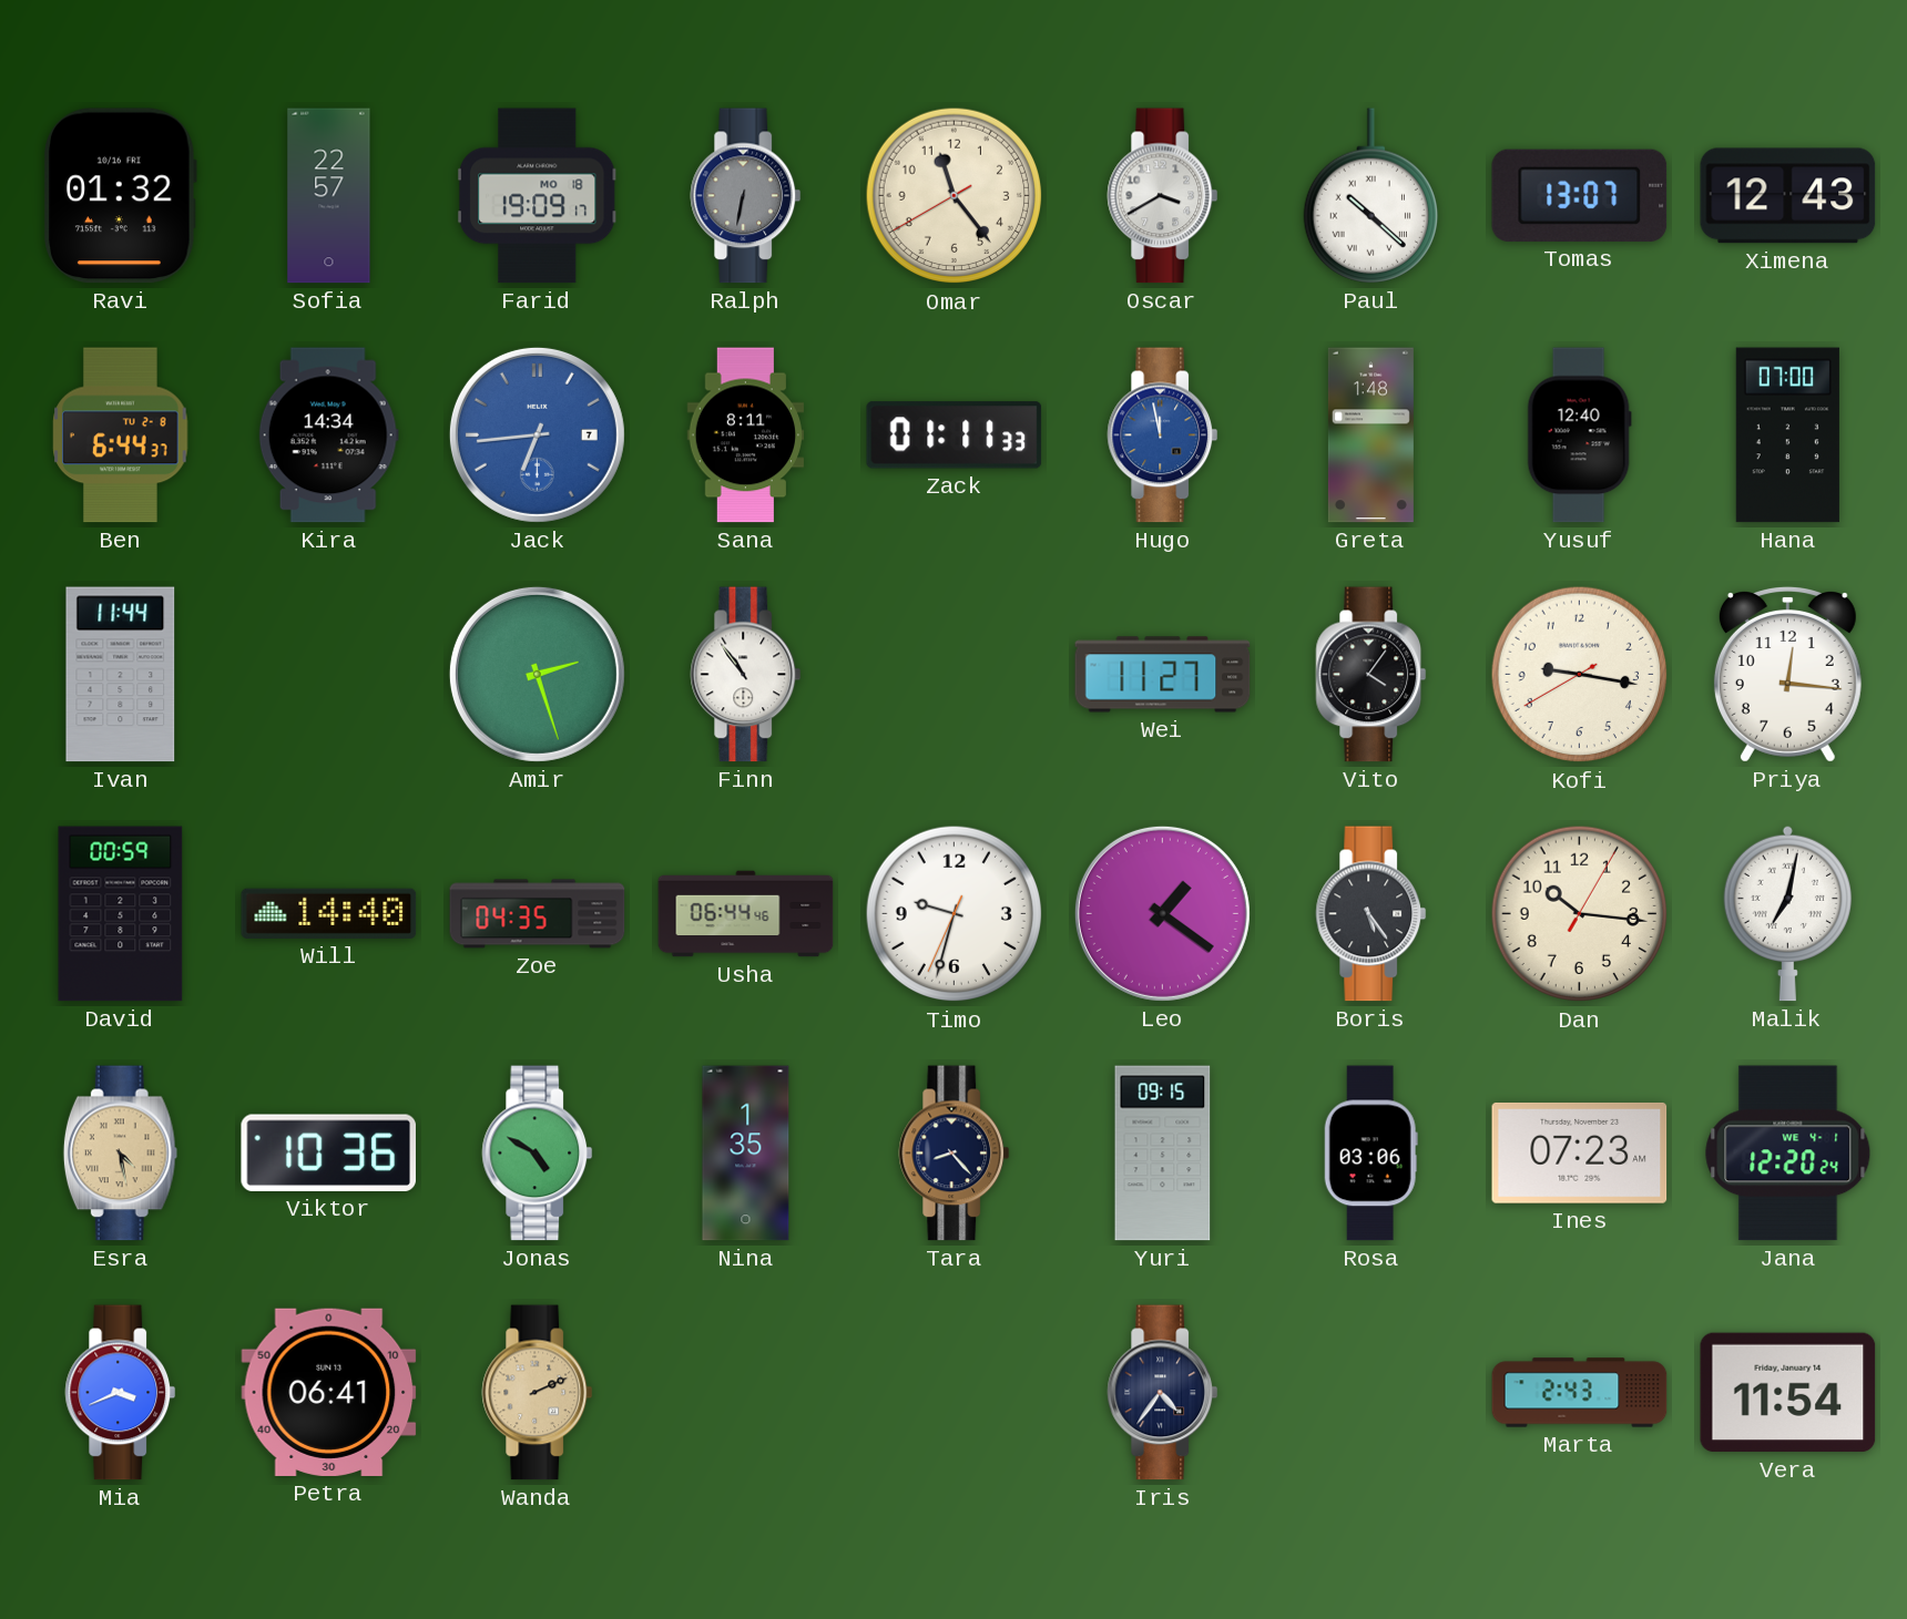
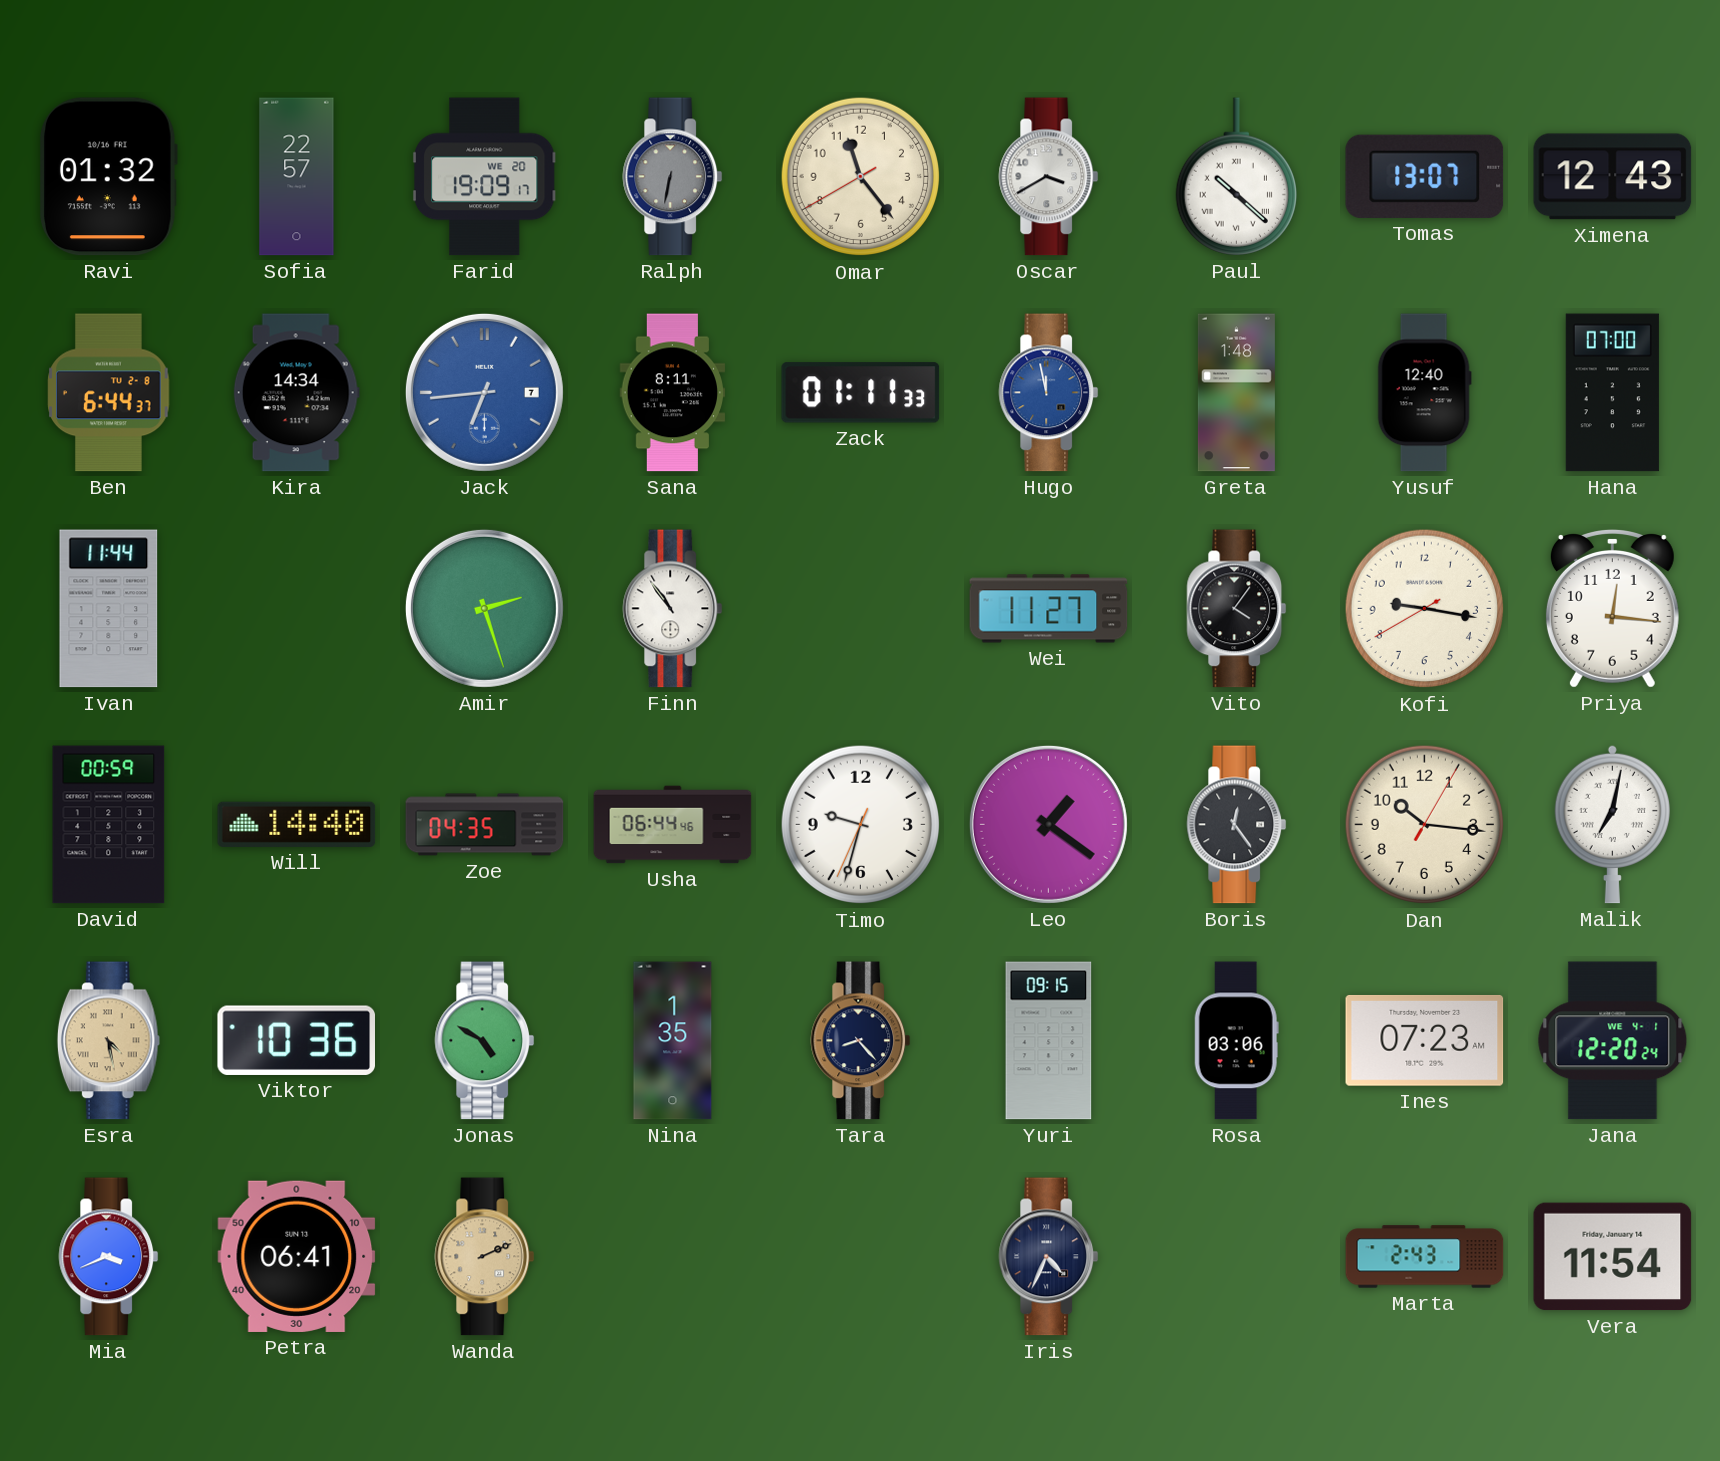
Farid date: MO 18 -> WE 20 (484, 177)
Boris: 5:24 -> 12:24 (1237, 825)
Iris: 4:36 -> 4:34 (1049, 1257)
